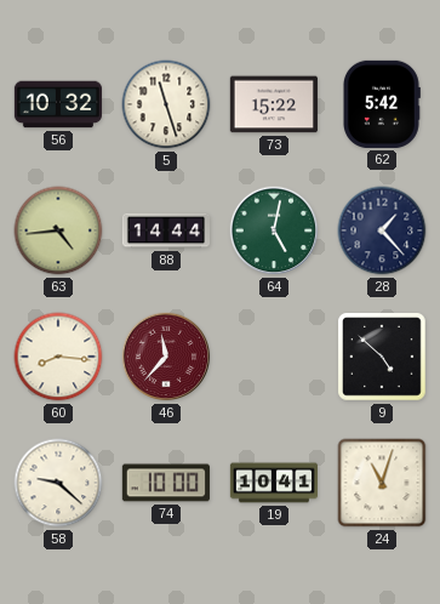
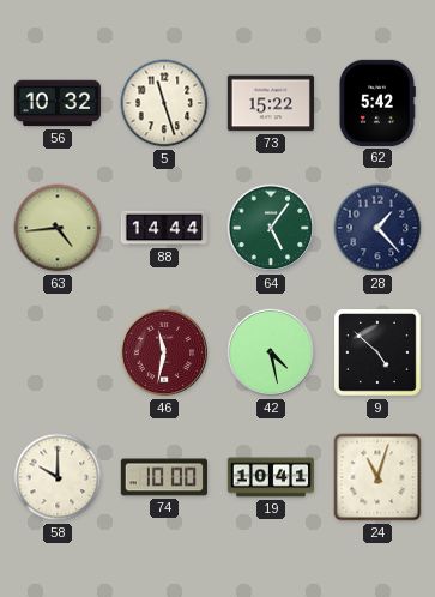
64: 5:02 -> 5:06 (271, 228)
60: 8:16 -> none (58, 357)
46: 11:37 -> 11:32 (164, 352)
42: none -> 4:28 (271, 352)
58: 9:22 -> 10:00 (58, 477)
